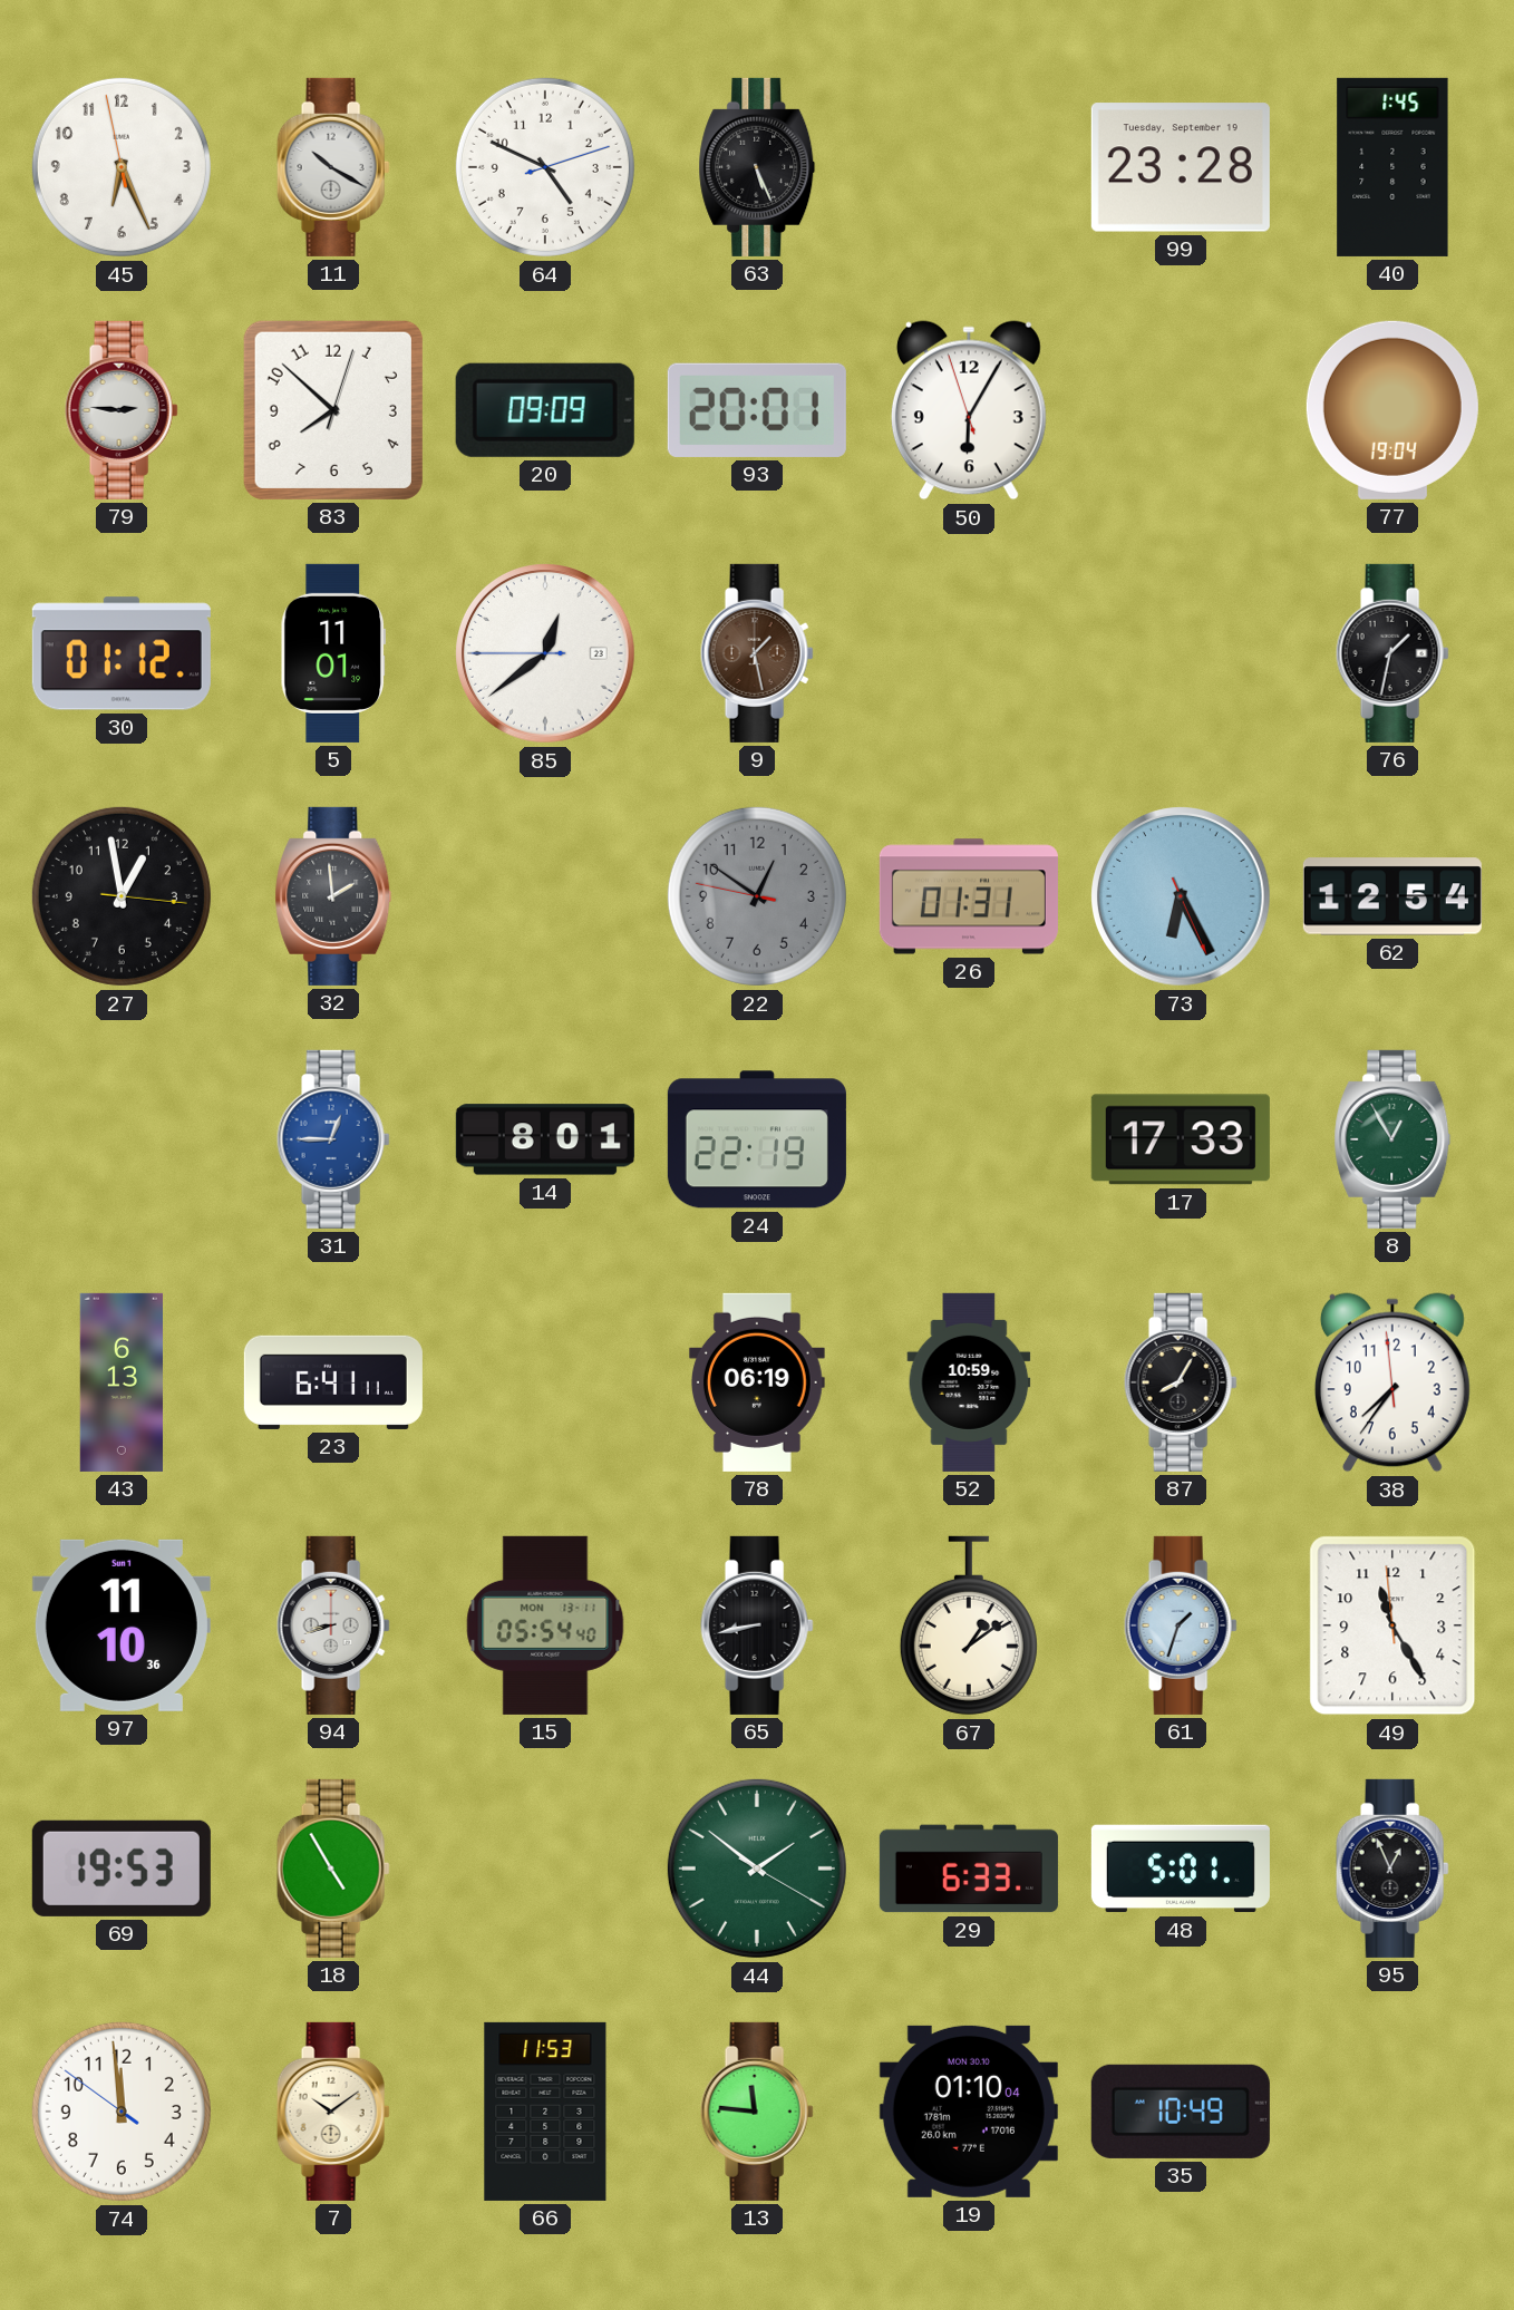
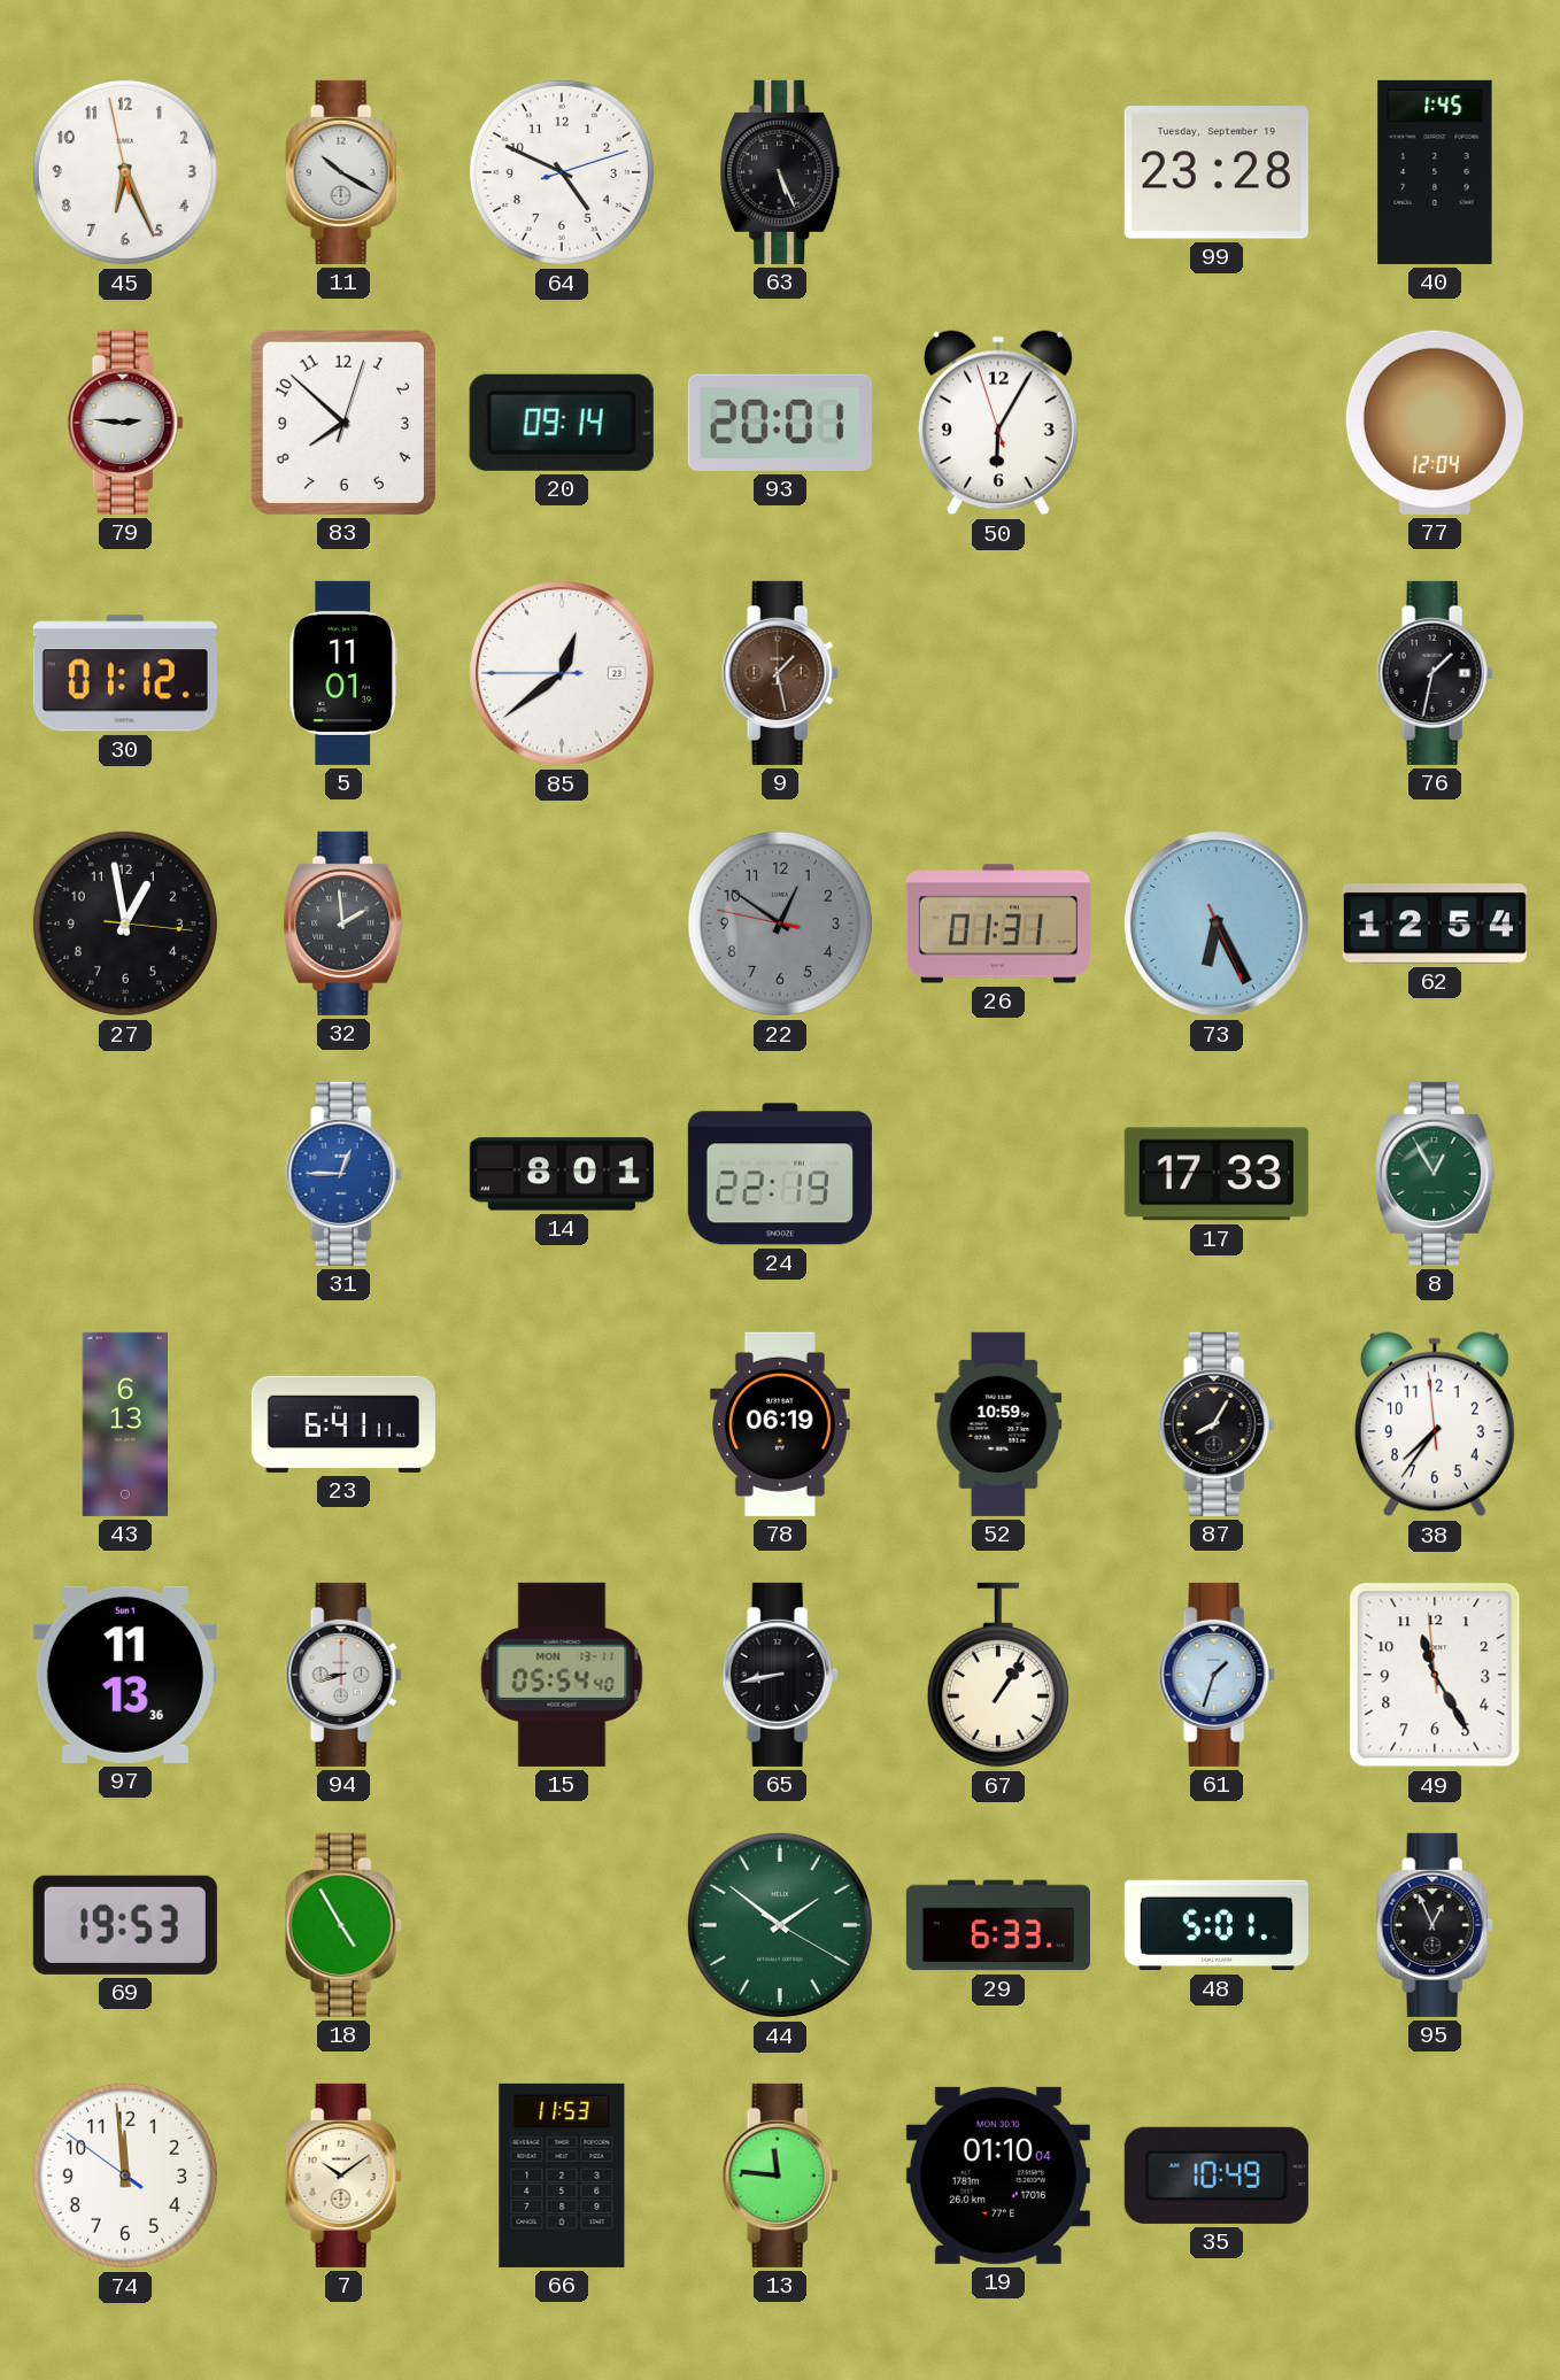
20: 09:09 -> 09:14 (562, 423)
77: 19:04 -> 12:04 (1435, 423)
97: 11:10 -> 11:13 (125, 1675)
67: 1:09 -> 1:06 (998, 1675)
